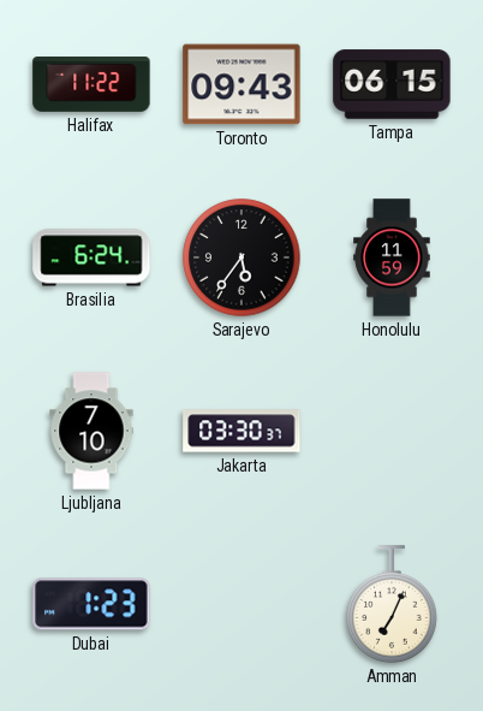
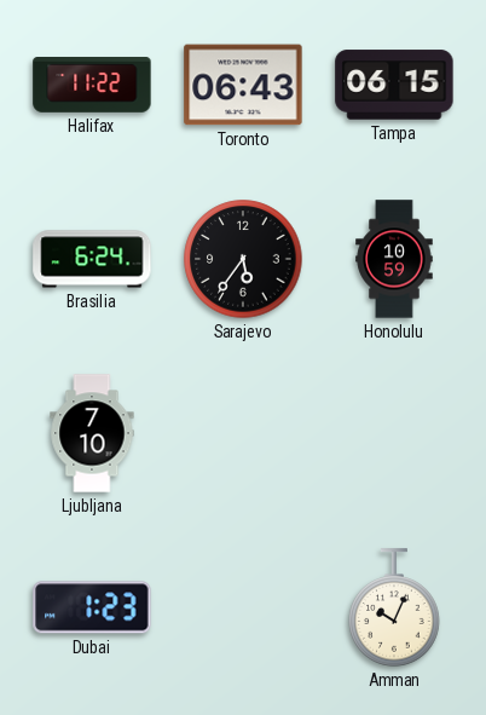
Toronto: 09:43 -> 06:43 (243, 85)
Honolulu: 11:59 -> 10:59 (394, 259)
Jakarta: 03:30 -> none (241, 431)
Amman: 7:04 -> 10:04 (394, 607)
